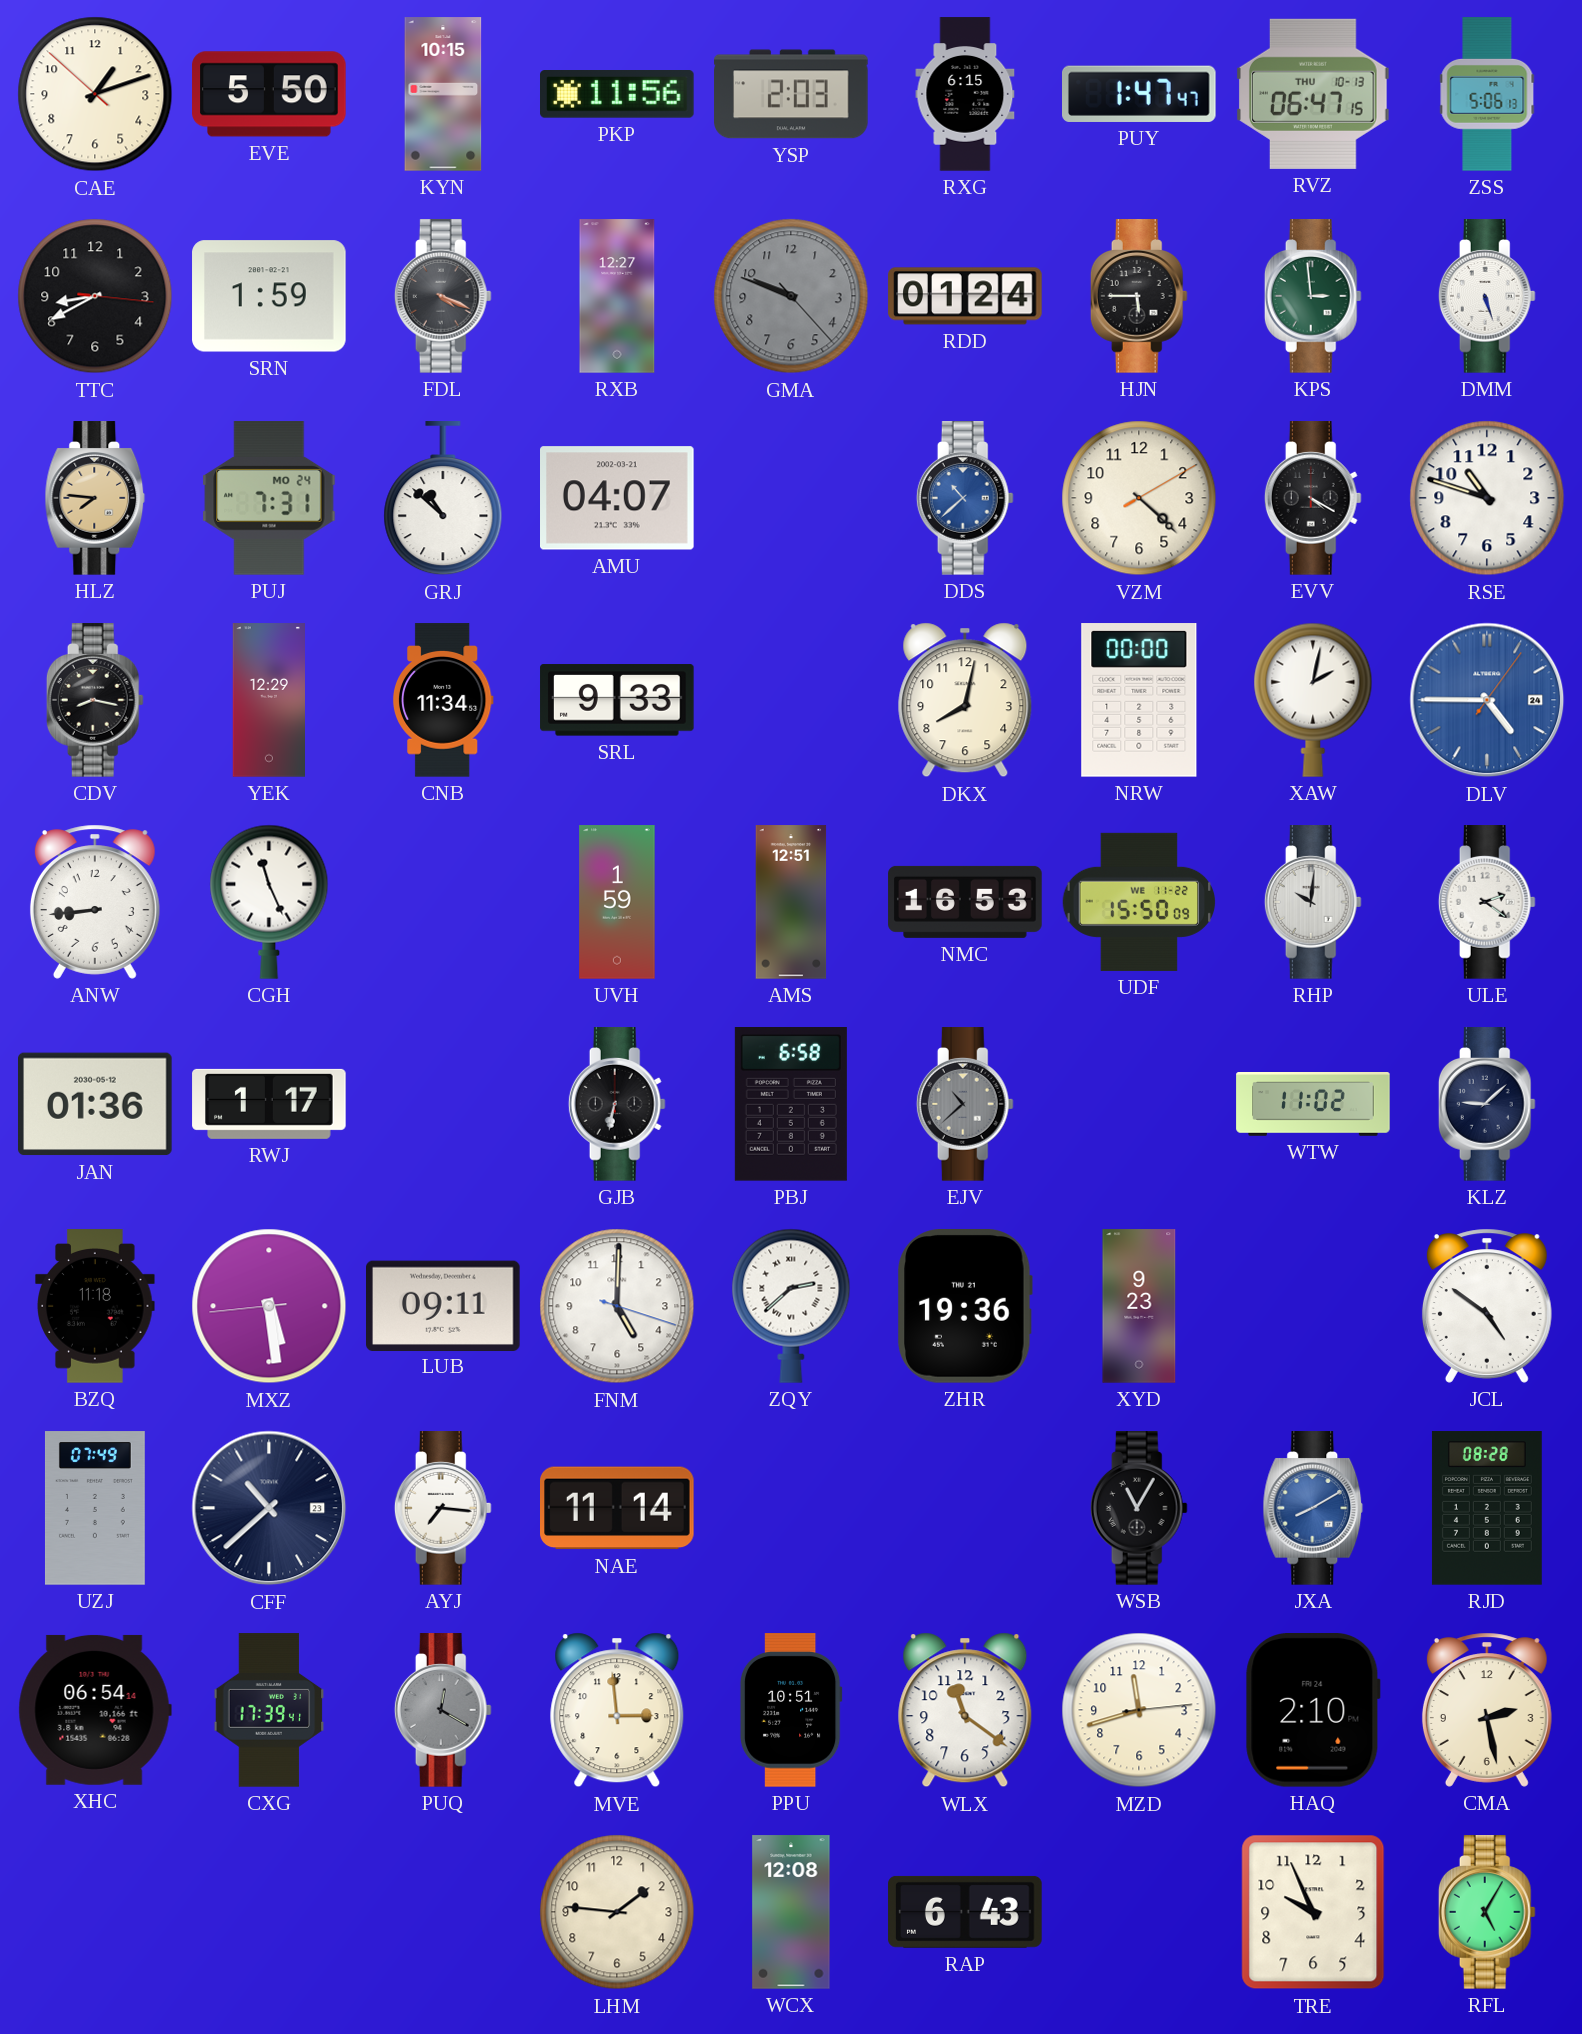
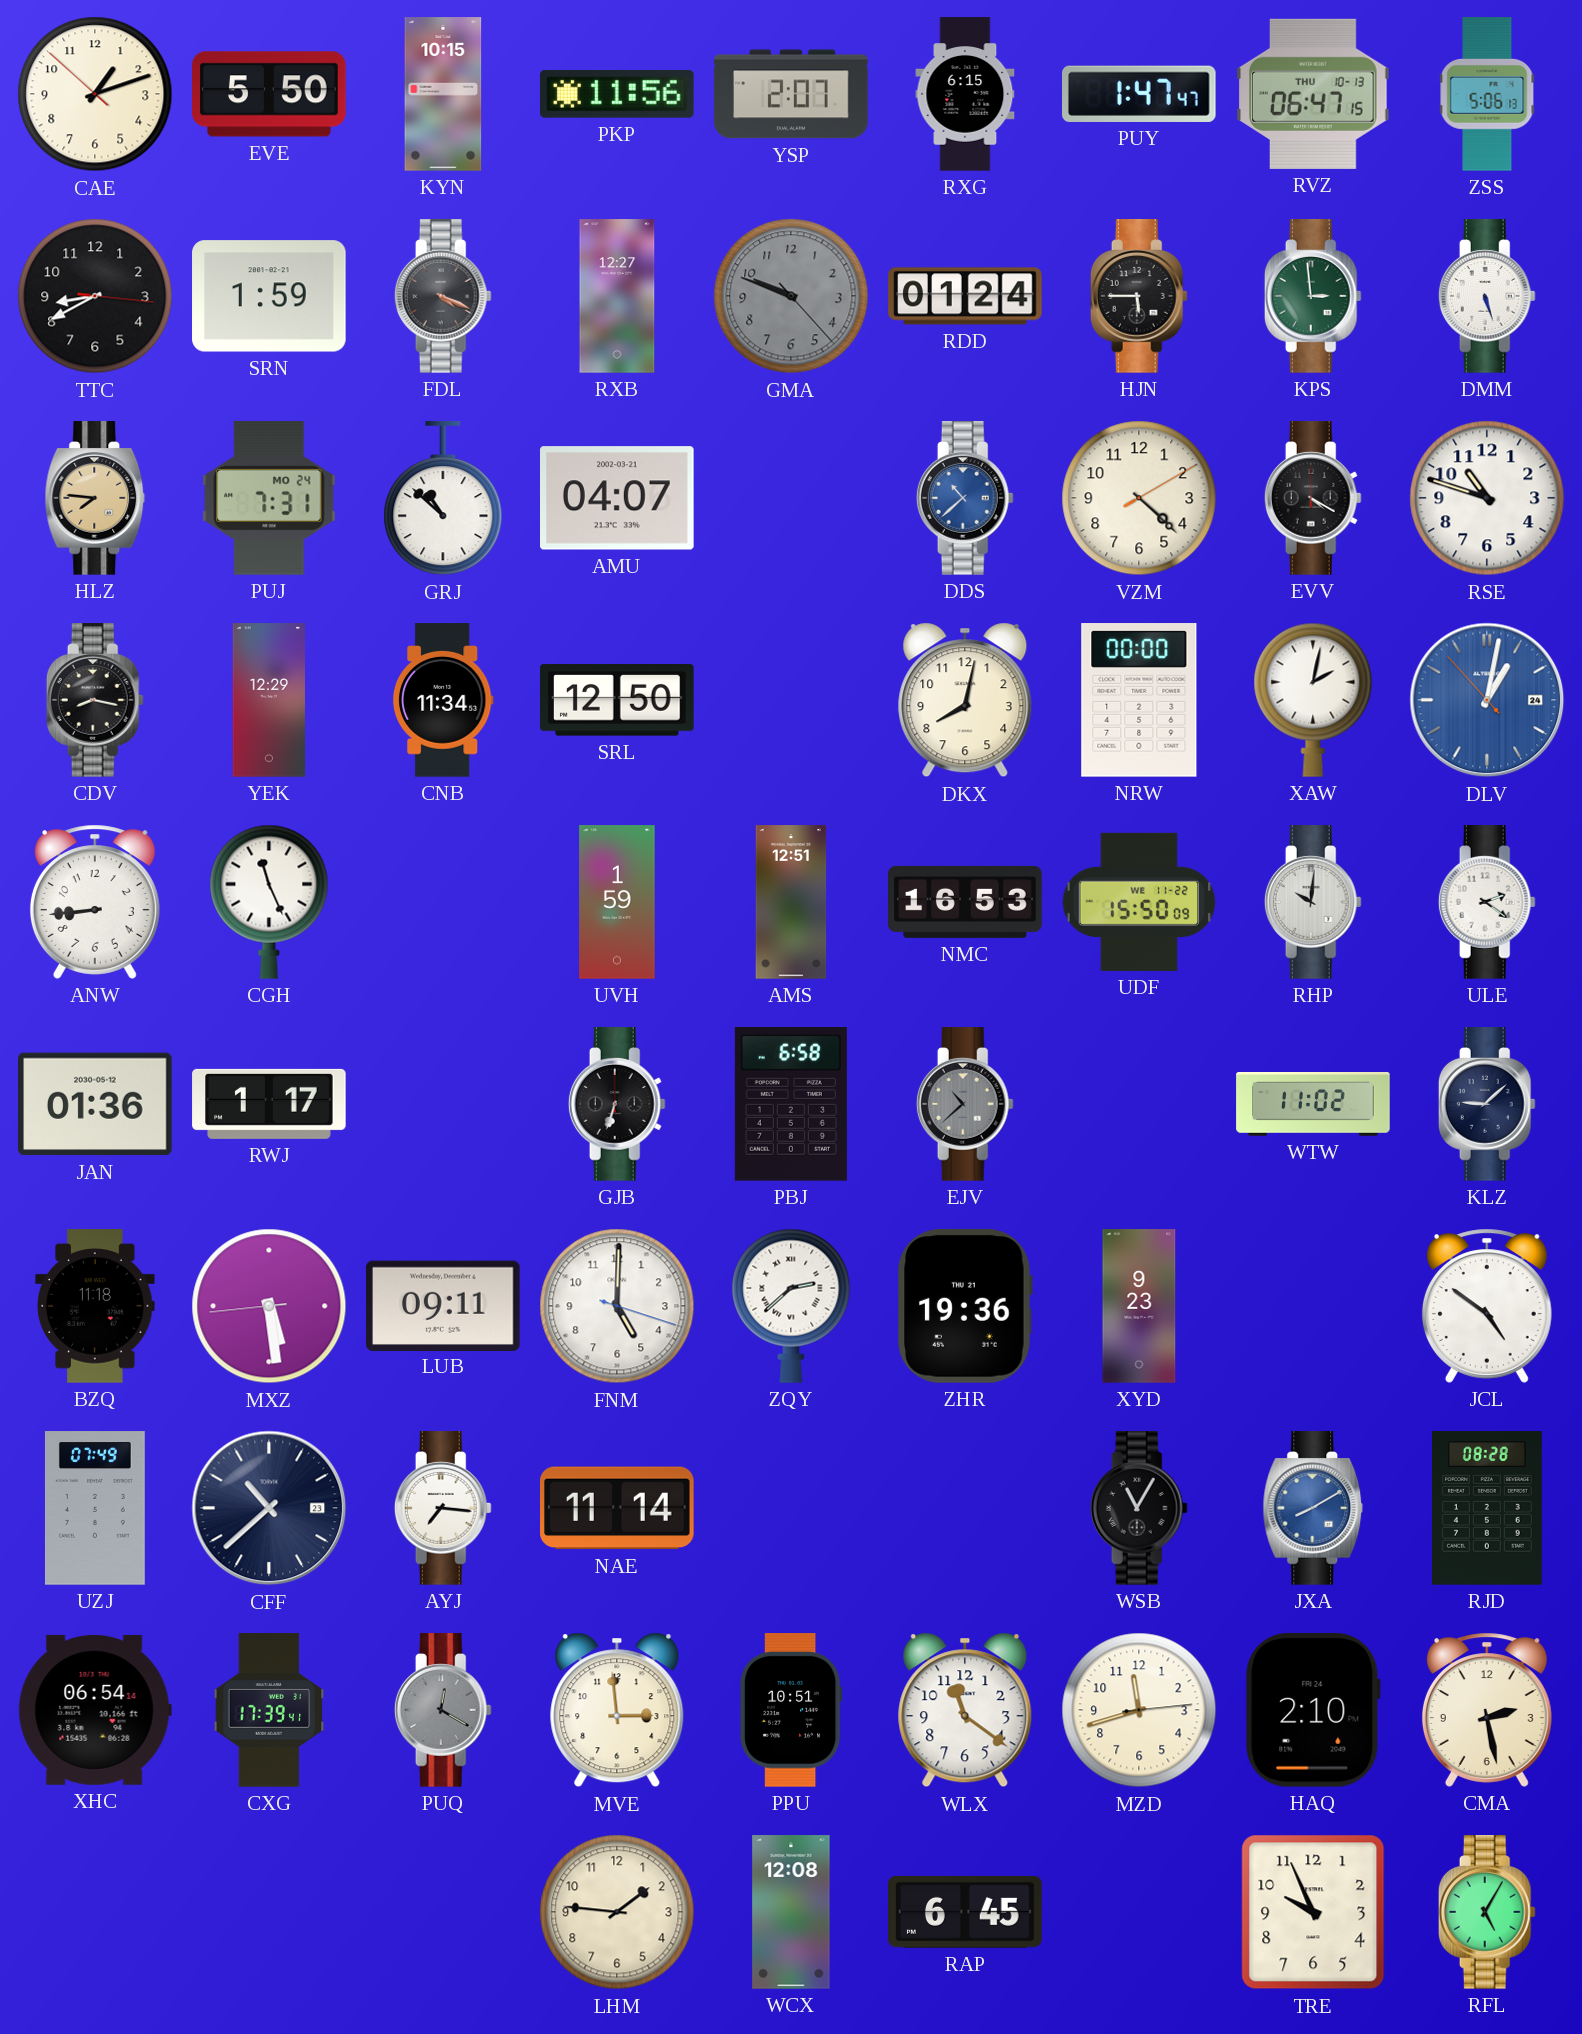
YSP: 2:03 -> 2:07 (791, 94)
SRL: 9:33 -> 12:50 (617, 700)
DLV: 4:45 -> 1:01 (1487, 700)
GJB: 6:32 -> 6:33 (617, 1104)
RAP: 6:43 -> 6:45 (965, 1912)
